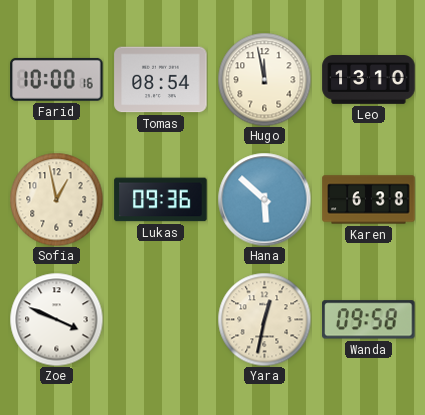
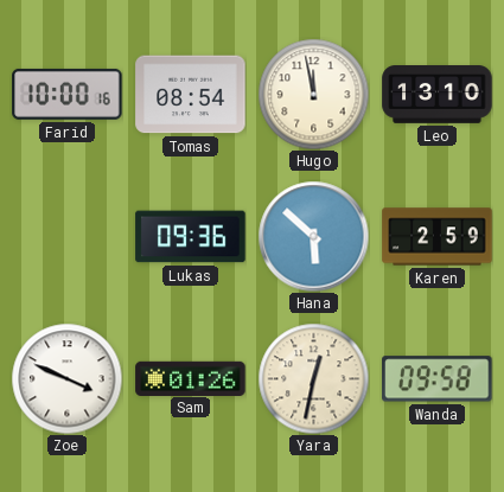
Sofia: 12:58 -> none (56, 199)
Karen: 6:38 -> 2:59 (438, 237)
Sam: none -> 01:26 (191, 378)
